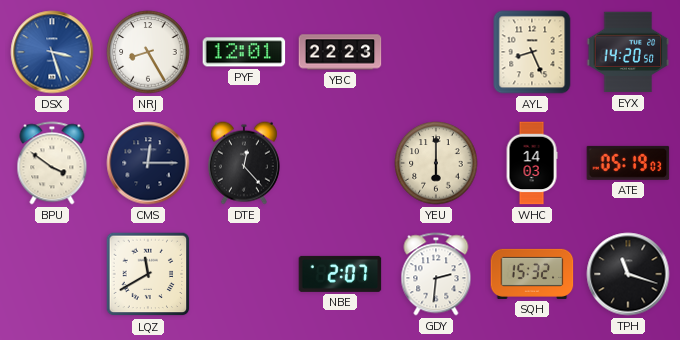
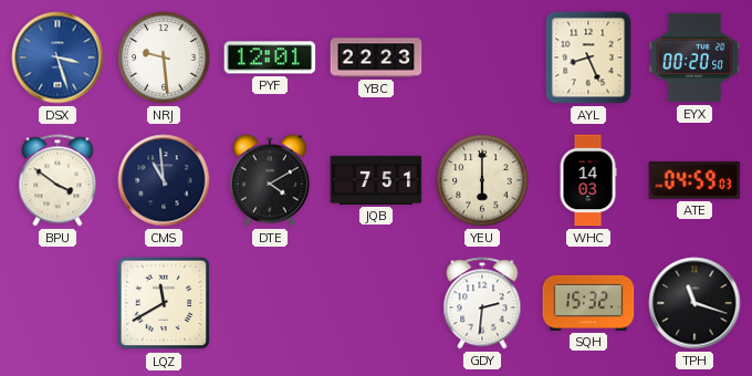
NRJ: 8:25 -> 9:29 (164, 58)
EYX: 14:20 -> 00:20 (694, 58)
CMS: 12:15 -> 10:59 (164, 180)
DTE: 12:23 -> 4:10 (270, 180)
JQB: none -> 7:51 (376, 180)
ATE: 05:19 -> 04:59 (694, 180)
NBE: 2:07 -> none (340, 274)
